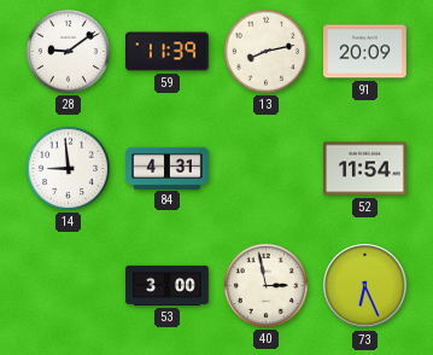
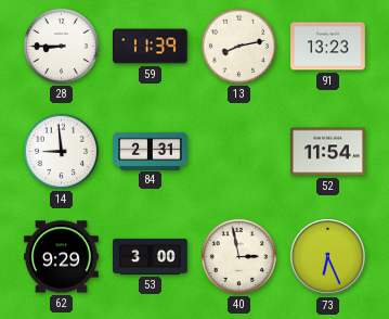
28: 9:09 -> 8:45 (61, 46)
91: 20:09 -> 13:23 (328, 47)
84: 4:31 -> 2:31 (151, 151)
62: none -> 9:29 (62, 257)
